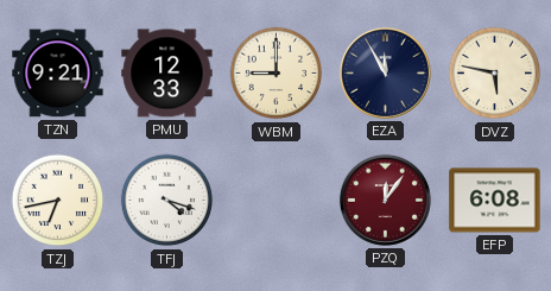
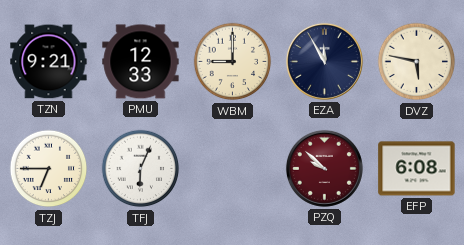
TZJ: 6:43 -> 6:45 (49, 169)
TFJ: 4:18 -> 6:04 (141, 169)
PZQ: 12:06 -> 9:52 (324, 168)
